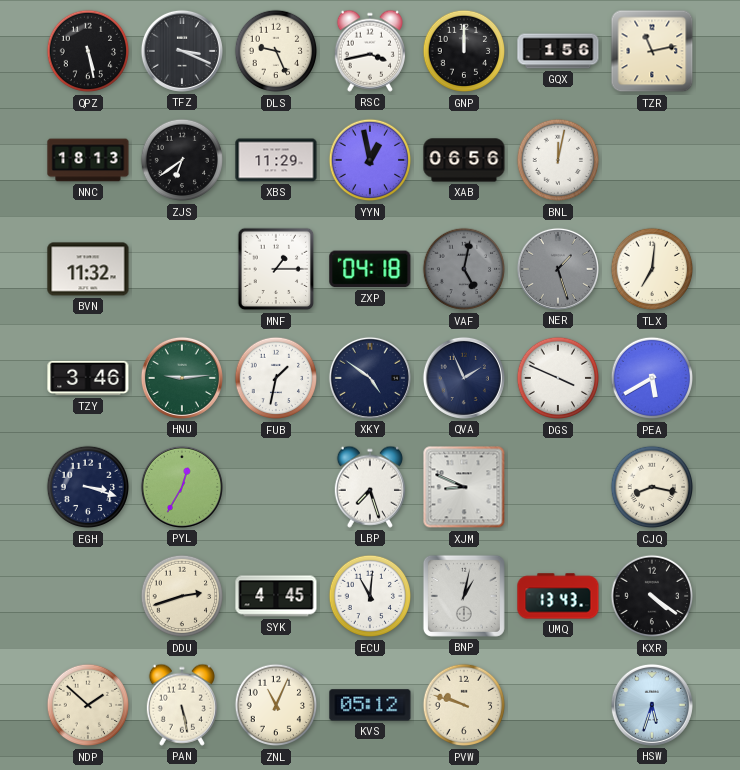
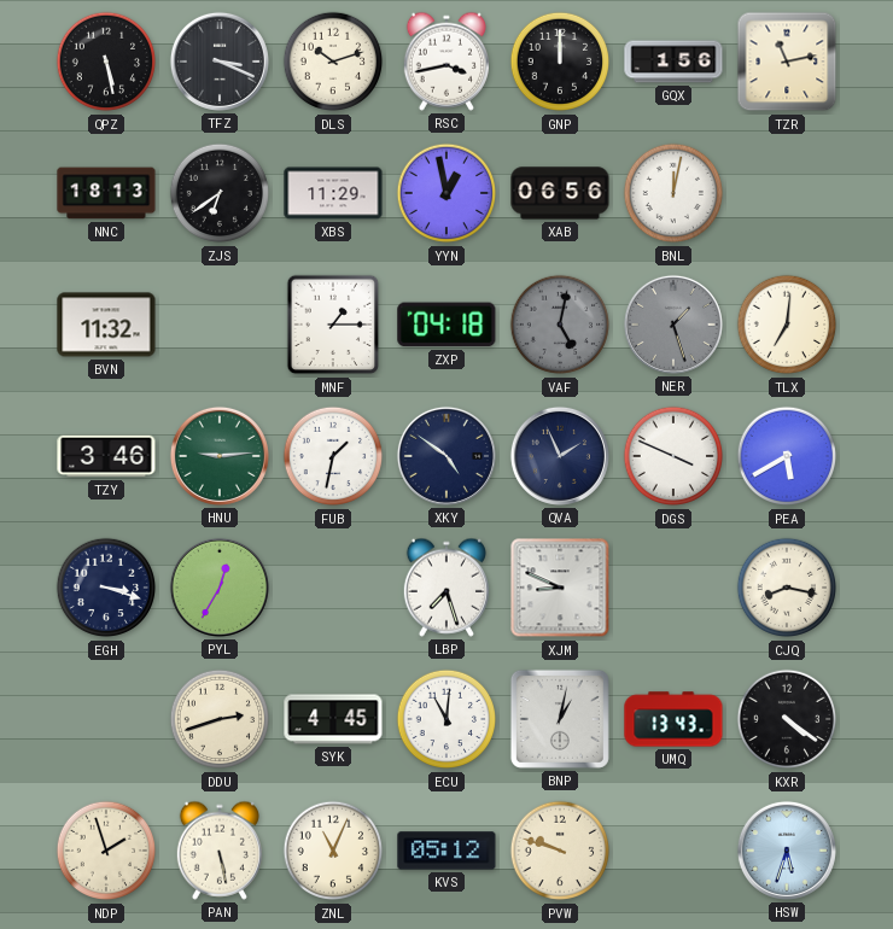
DLS: 9:26 -> 10:12 (333, 62)
NDP: 1:52 -> 1:57 (106, 851)
